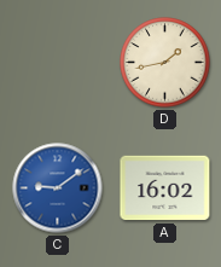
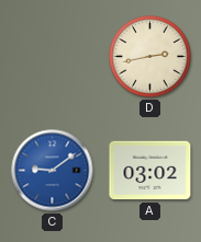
D: 1:43 -> 2:43 (150, 57)
A: 16:02 -> 03:02 (150, 171)
